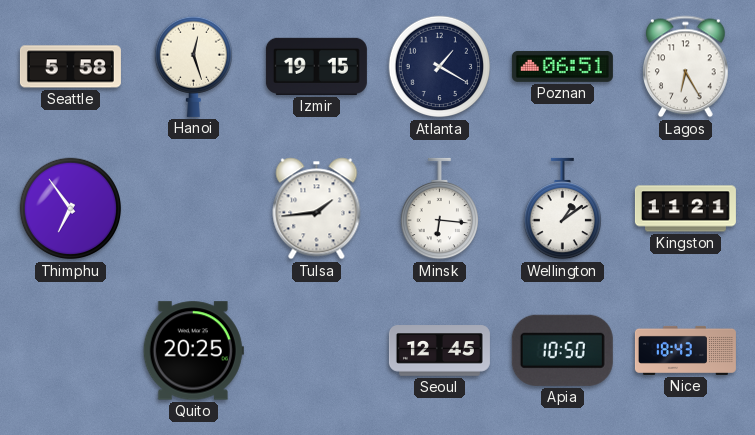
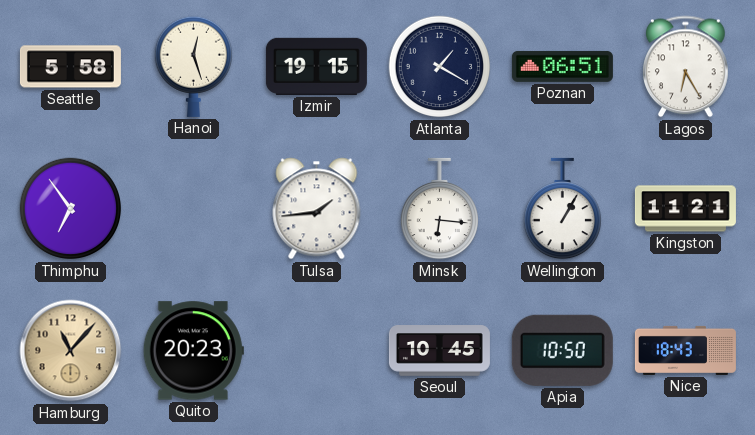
Wellington: 1:09 -> 1:05 (562, 209)
Hamburg: none -> 11:07 (71, 351)
Quito: 20:25 -> 20:23 (193, 351)
Seoul: 12:45 -> 10:45 (439, 351)
